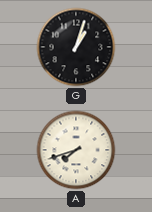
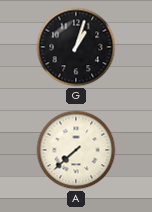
A: 7:42 -> 7:38 (76, 150)
